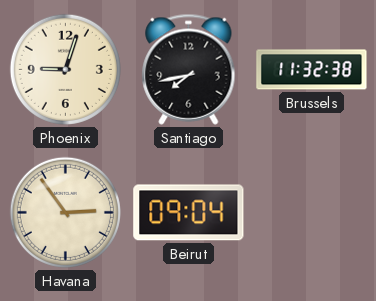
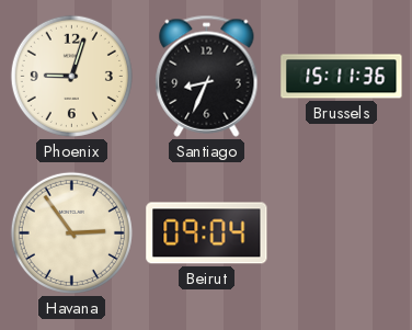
Santiago: 7:43 -> 8:34 (207, 76)
Brussels: 11:32 -> 15:11 (342, 77)
